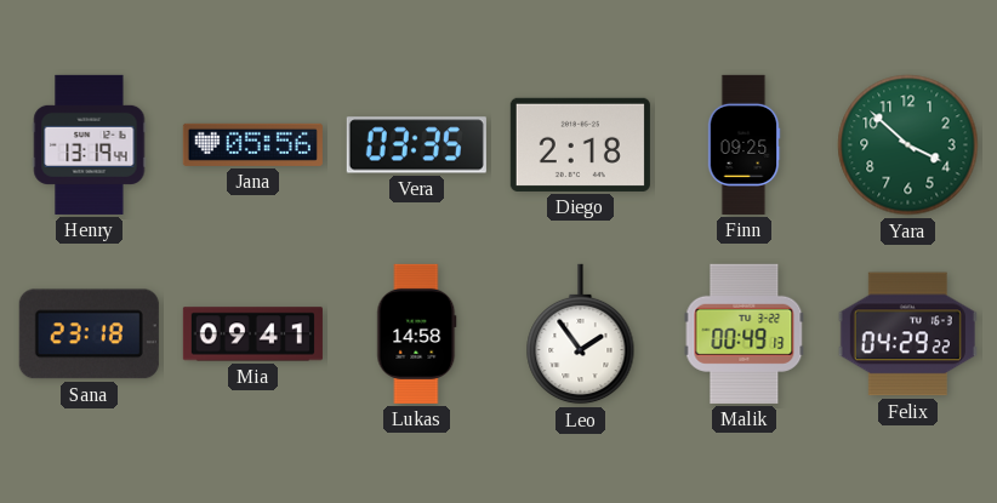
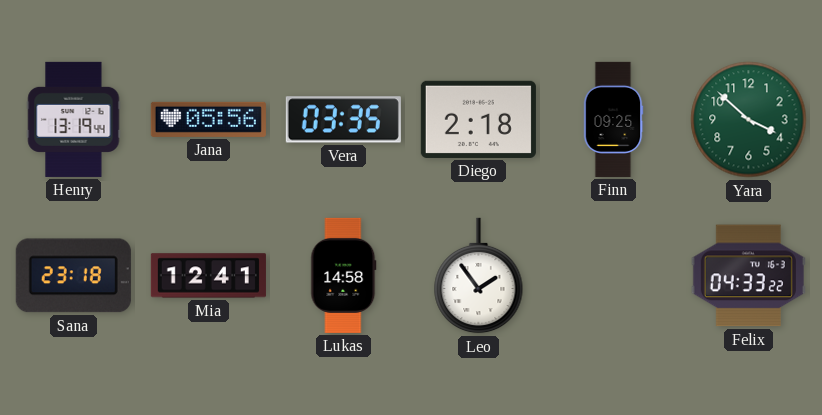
Mia: 09:41 -> 12:41 (208, 276)
Malik: 00:49 -> none (745, 333)
Felix: 04:29 -> 04:33 (748, 276)
